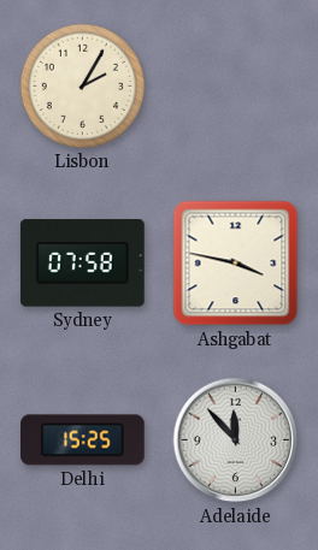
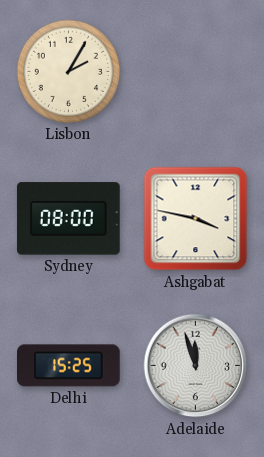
Sydney: 07:58 -> 08:00 (68, 219)
Adelaide: 11:53 -> 11:57 (196, 366)
